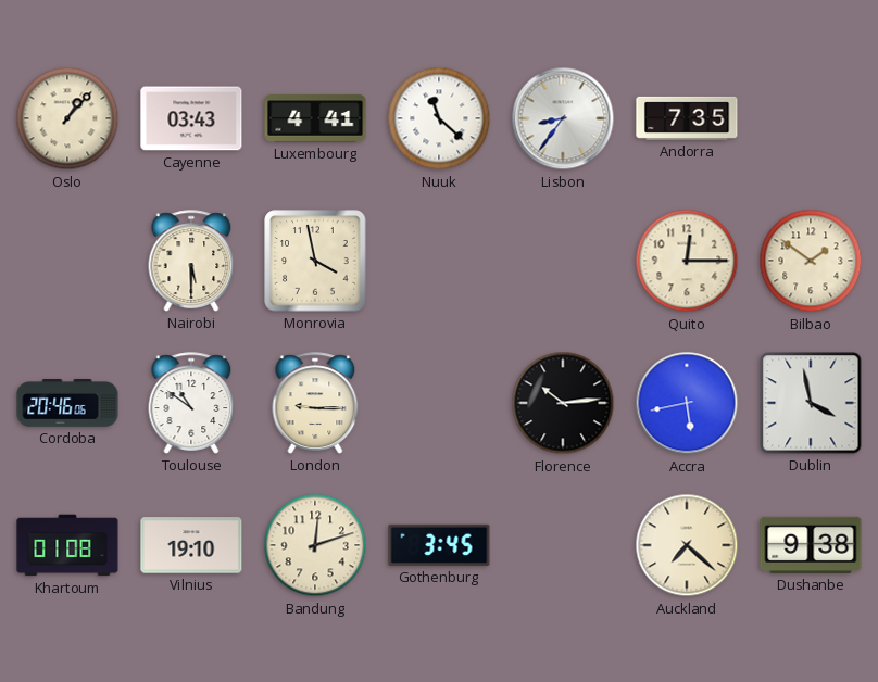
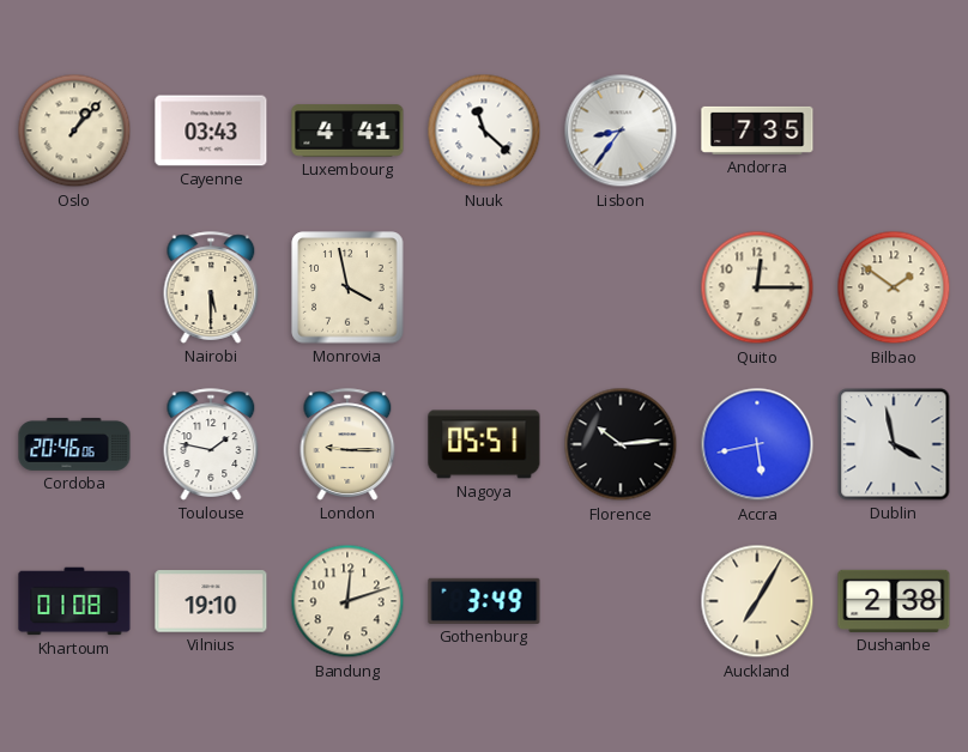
Toulouse: 10:51 -> 1:47 (211, 444)
Nagoya: none -> 05:51 (484, 444)
Gothenburg: 3:45 -> 3:49 (484, 601)
Auckland: 7:22 -> 7:05 (757, 601)
Dushanbe: 9:38 -> 2:38 (894, 601)
